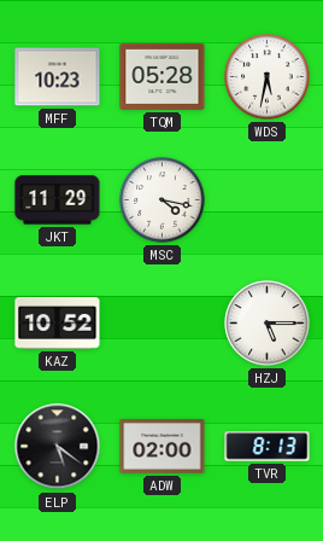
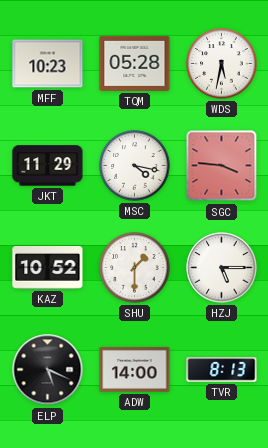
SGC: none -> 3:46 (222, 166)
SHU: none -> 1:30 (135, 268)
ELP: 5:21 -> 5:19 (48, 370)
ADW: 02:00 -> 14:00 (135, 369)
